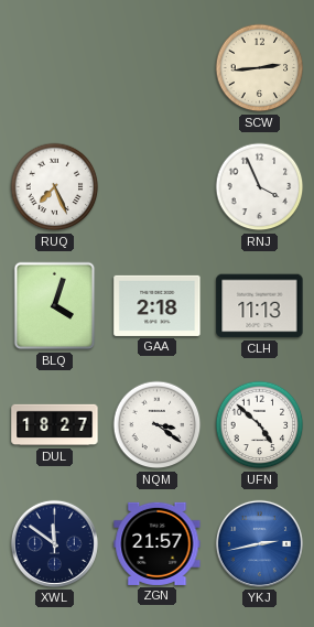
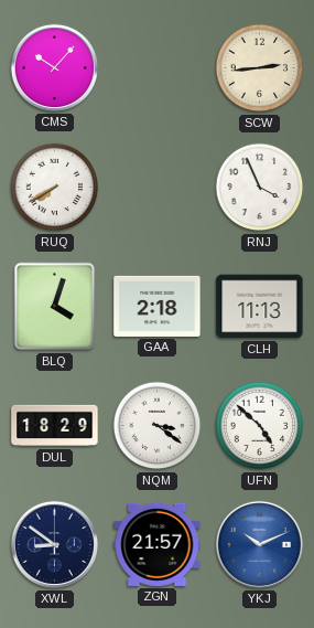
CMS: none -> 10:07 (54, 67)
RUQ: 7:26 -> 7:40 (55, 188)
DUL: 18:27 -> 18:29 (55, 426)
XWL: 11:51 -> 8:51 (54, 544)
YKJ: 2:43 -> 10:11 (259, 544)
